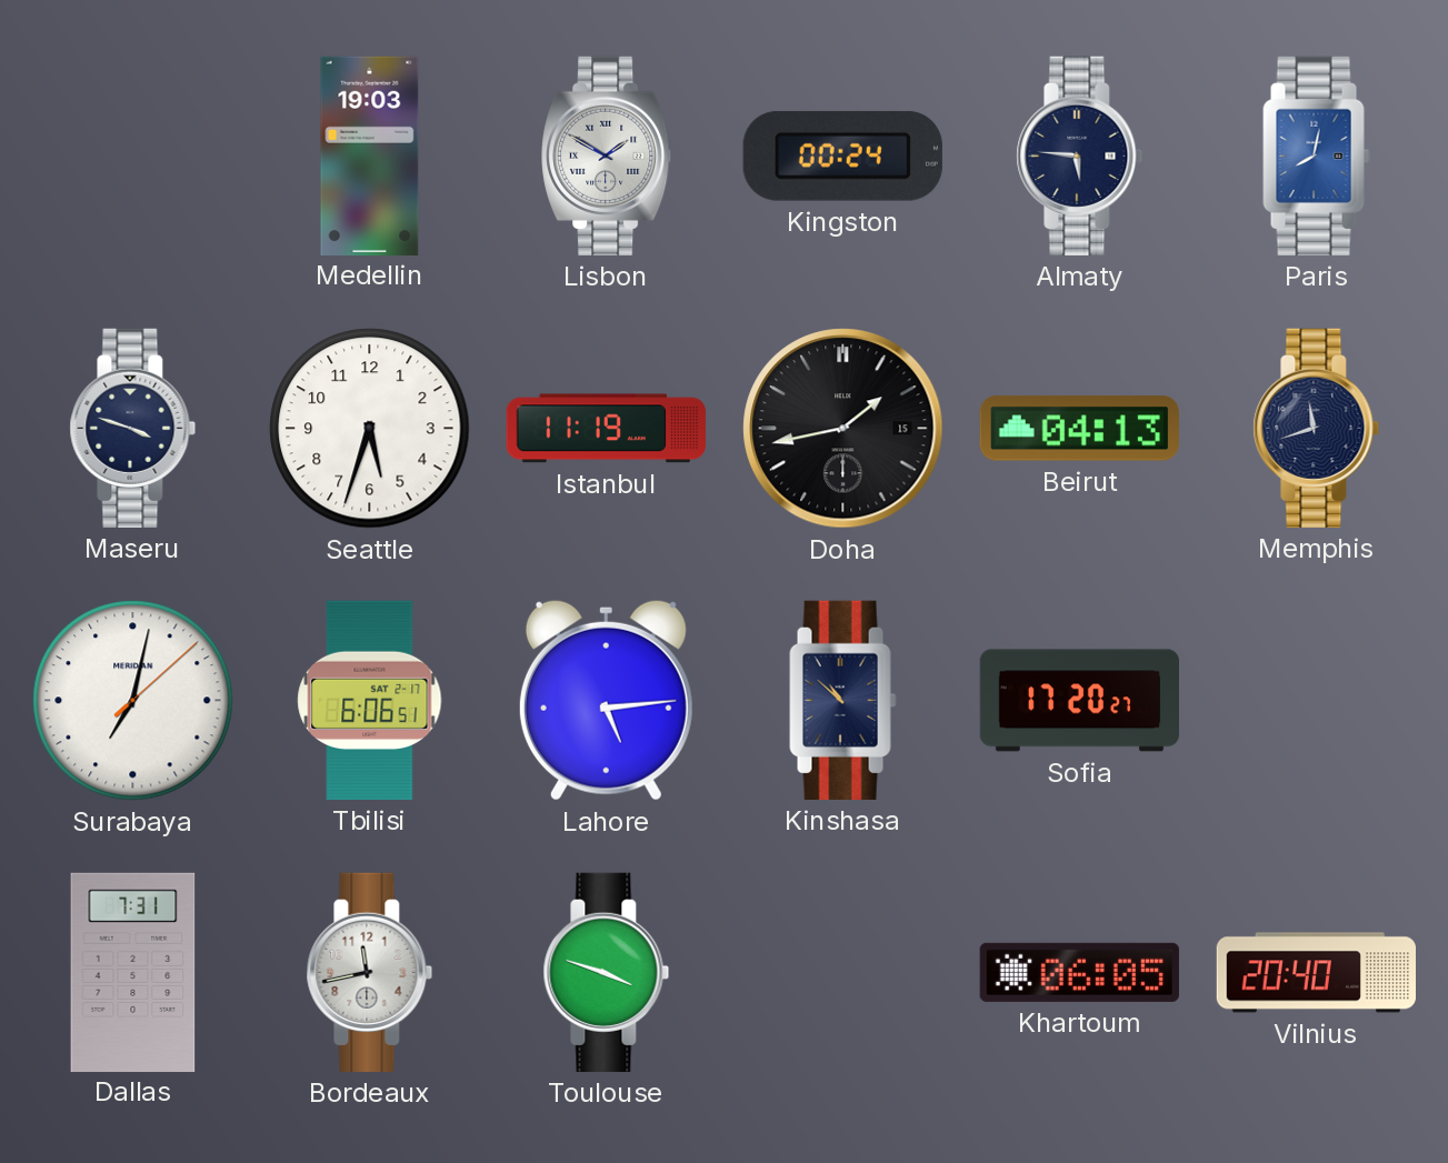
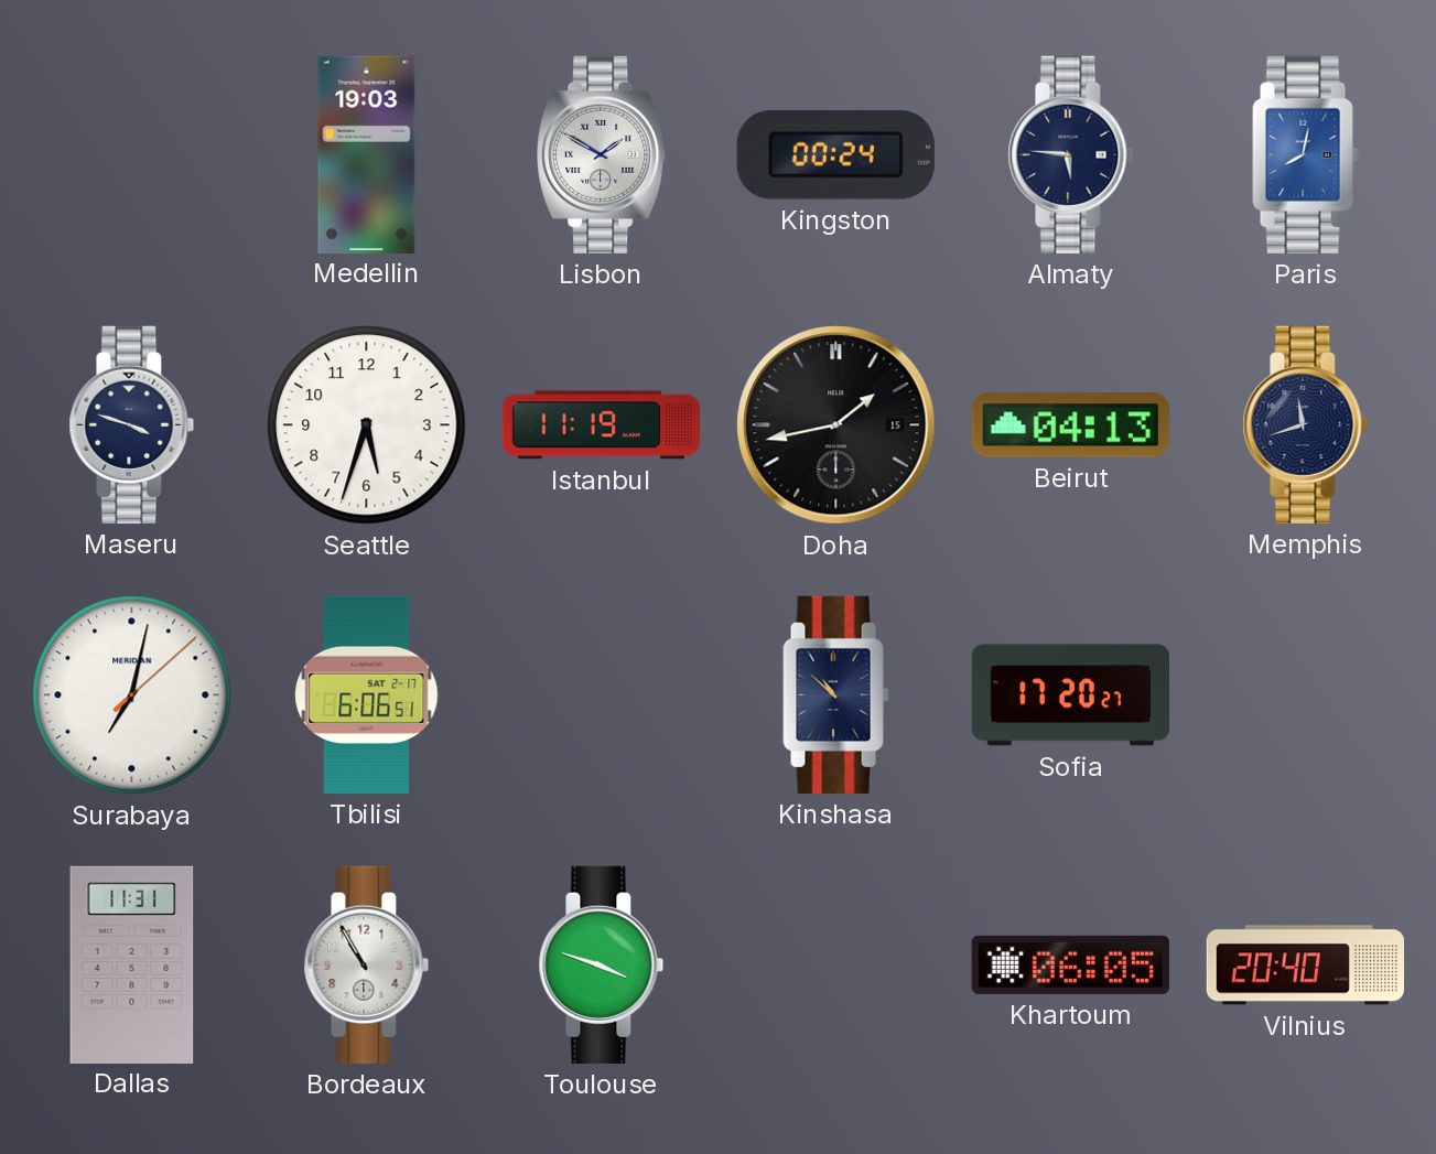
Lahore: 5:14 -> none (606, 700)
Dallas: 7:31 -> 11:31 (132, 964)
Bordeaux: 11:43 -> 10:55 (367, 964)
